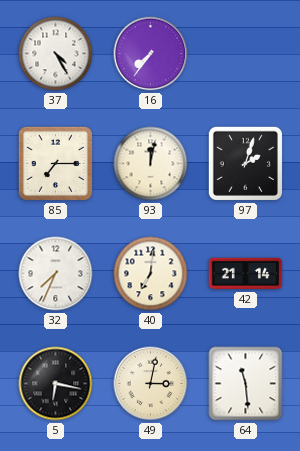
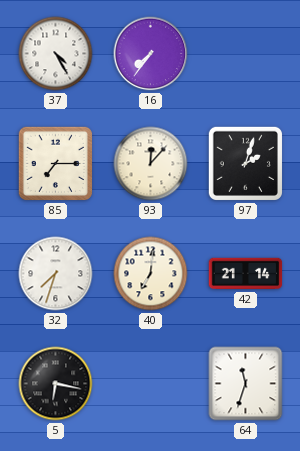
93: 12:02 -> 12:07 (151, 164)
32: 7:34 -> 7:33 (56, 274)
49: 3:02 -> none (151, 384)
64: 11:29 -> 11:33 (246, 384)
